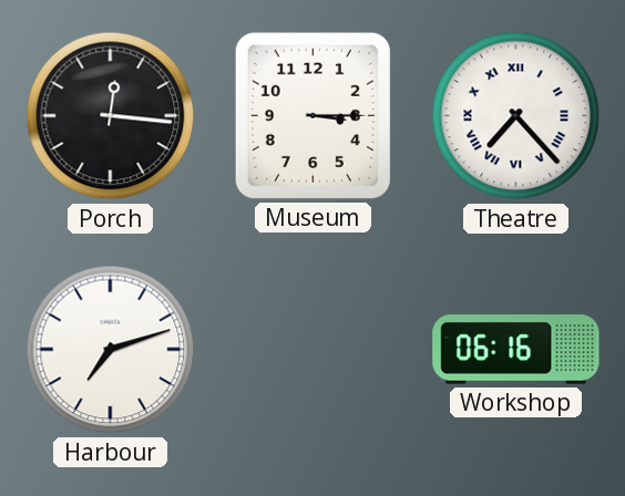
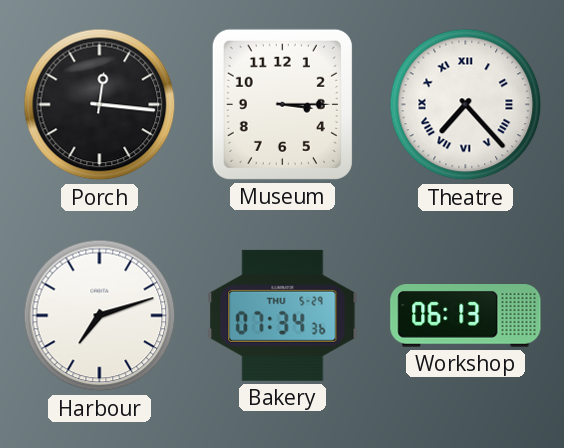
Bakery: none -> 07:34 (283, 315)
Workshop: 06:16 -> 06:13 (466, 316)
